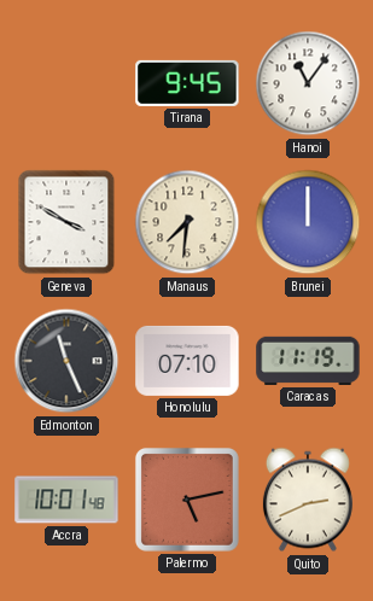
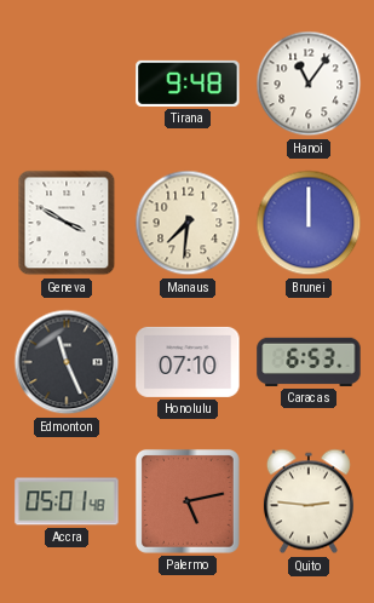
Tirana: 9:45 -> 9:48 (188, 84)
Caracas: 11:19 -> 6:53 (309, 362)
Accra: 10:01 -> 05:01 (67, 501)
Quito: 2:41 -> 2:46 (309, 501)
